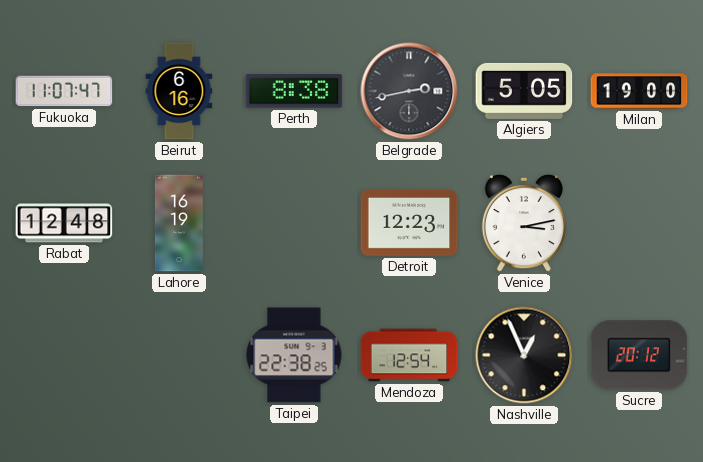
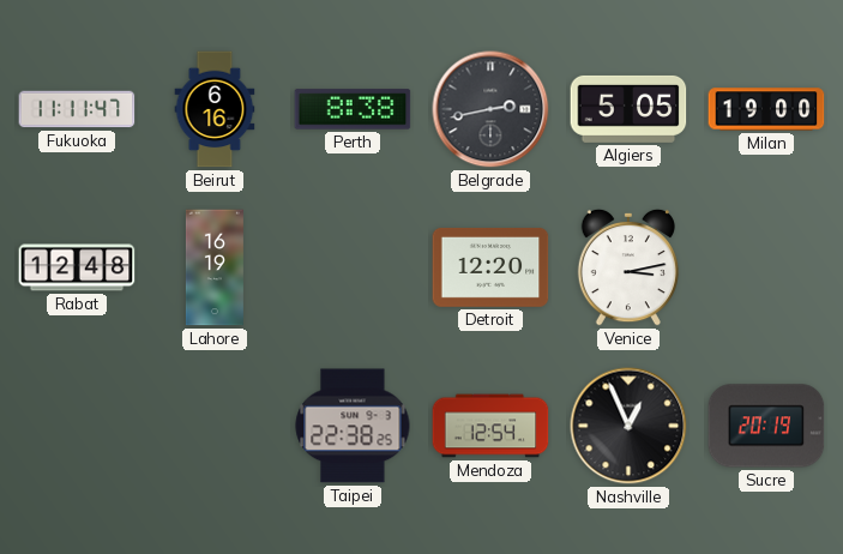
Fukuoka: 11:07 -> 11:11 (77, 109)
Detroit: 12:23 -> 12:20 (490, 267)
Sucre: 20:12 -> 20:19 (766, 426)
